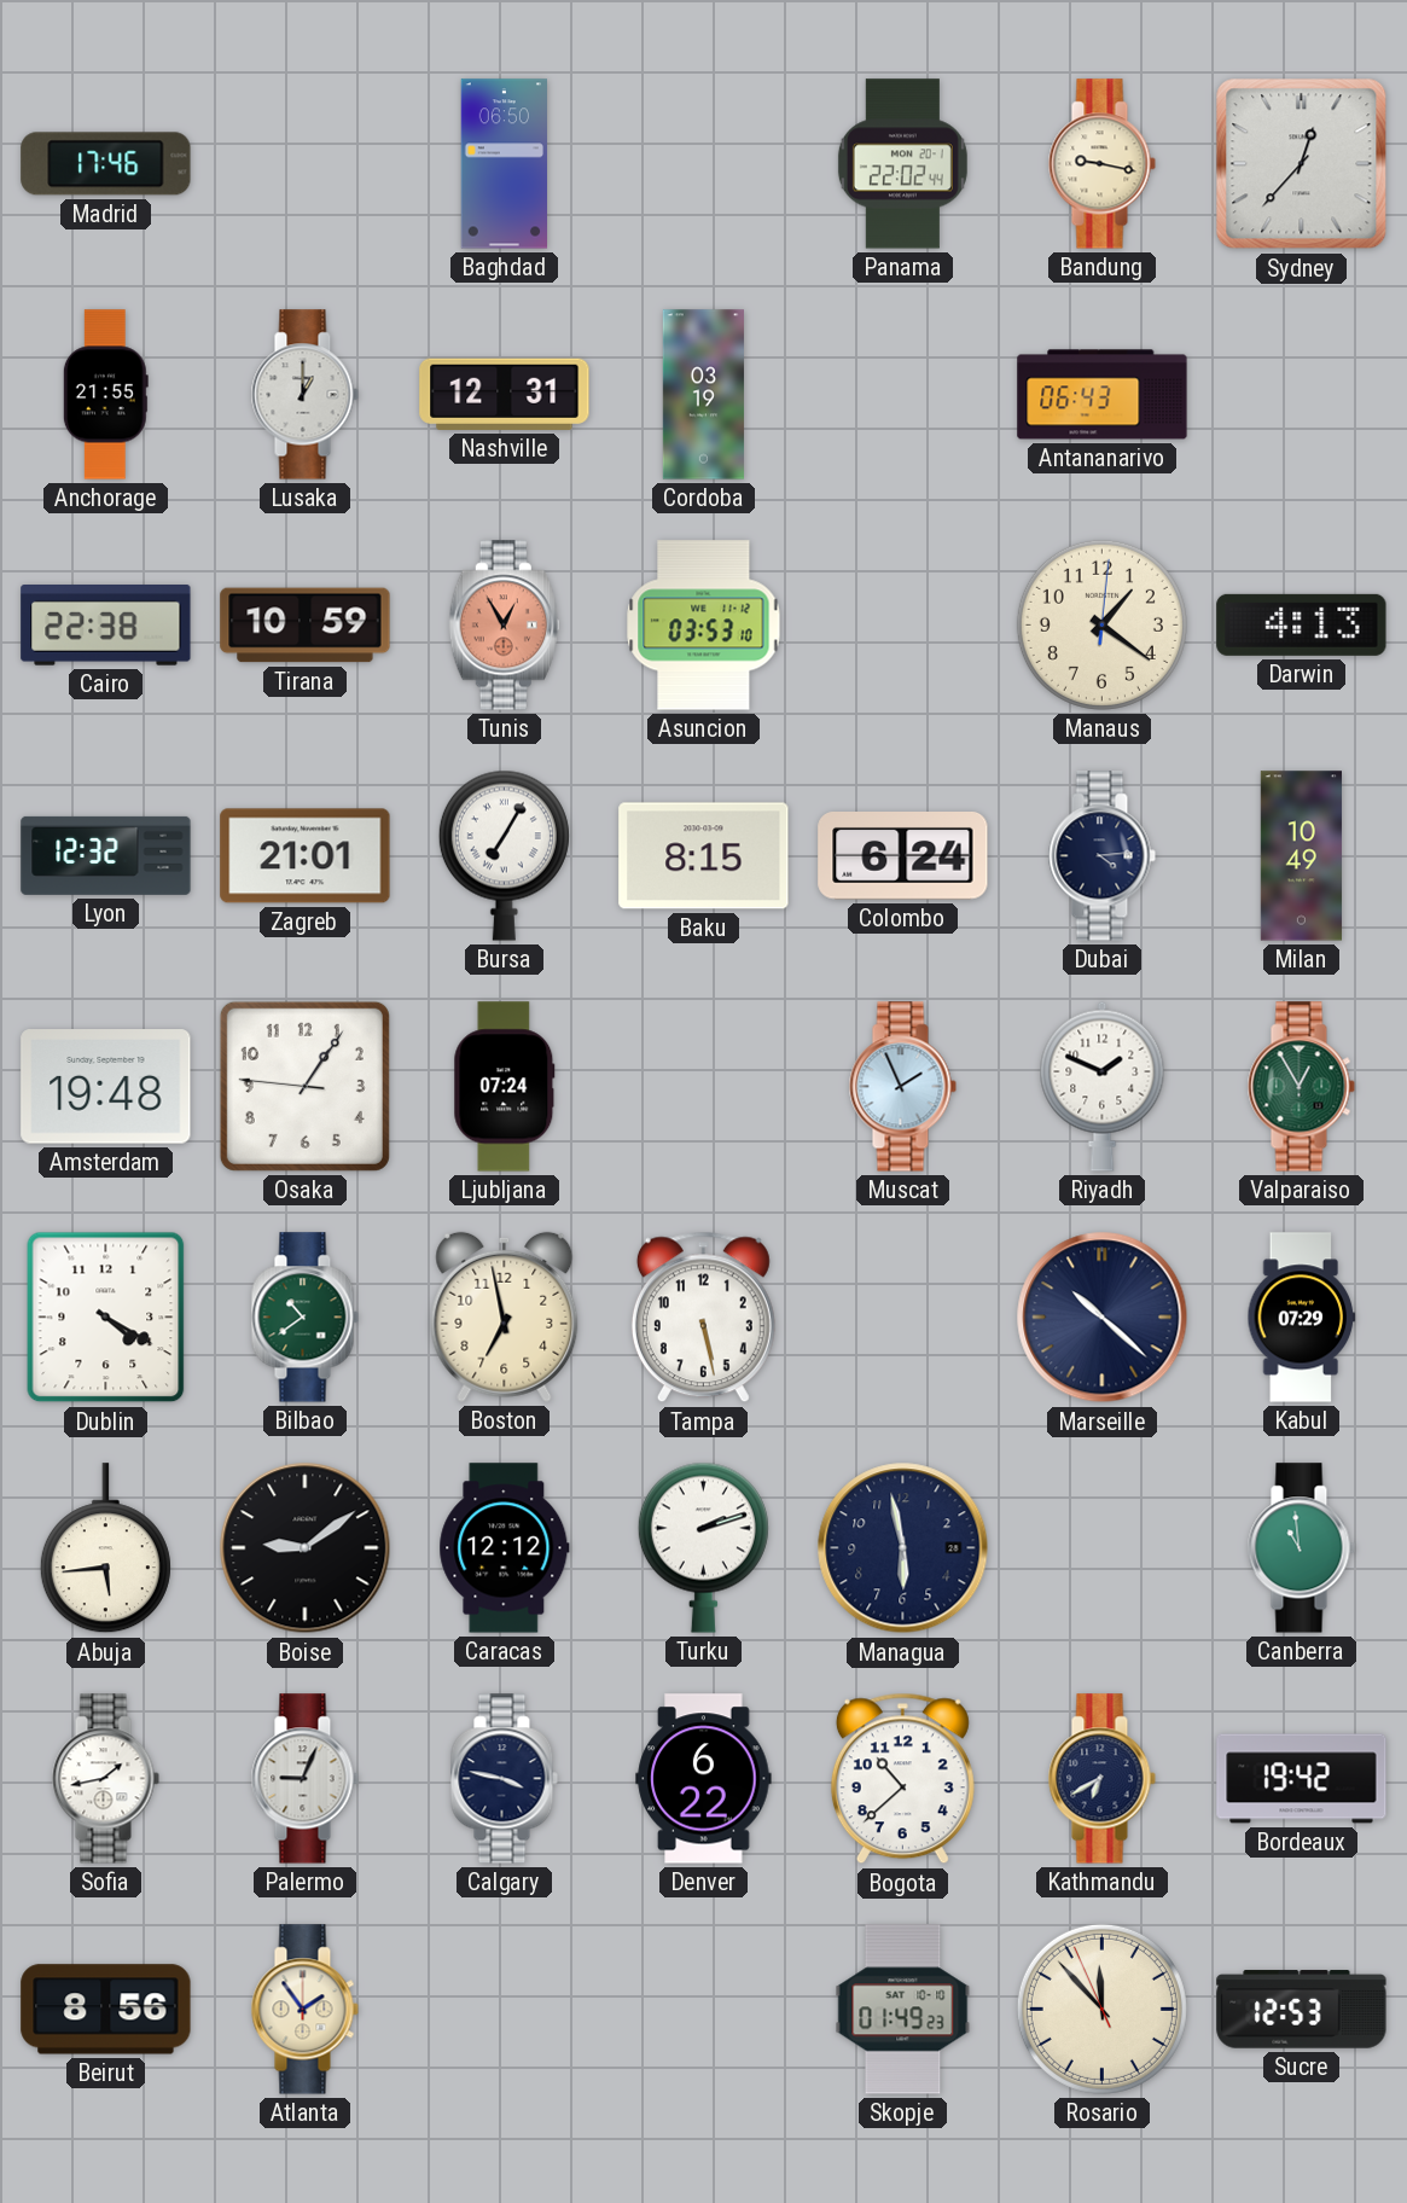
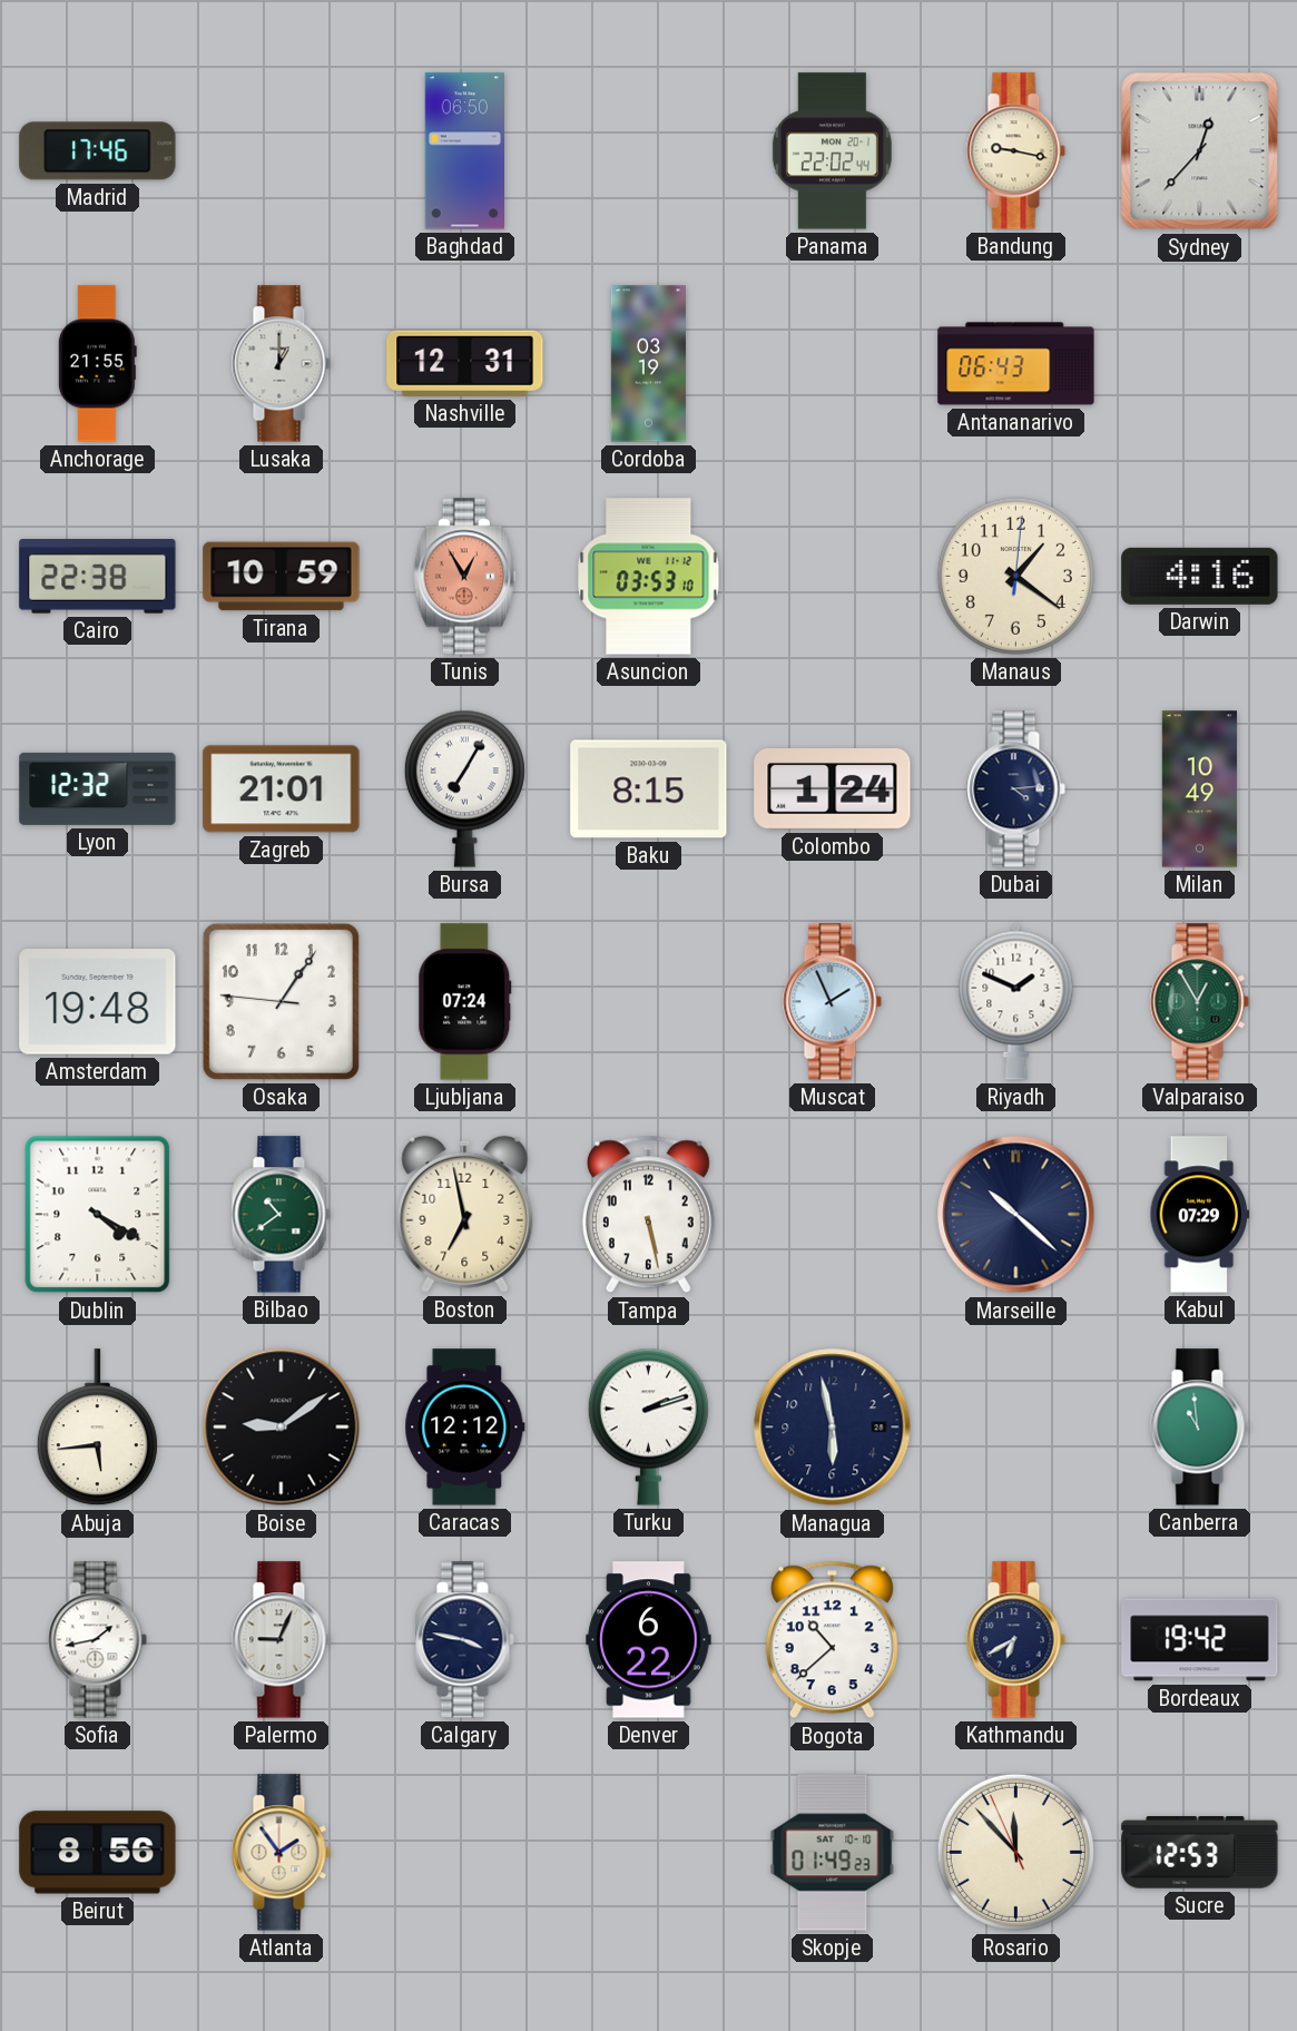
Darwin: 4:13 -> 4:16 (1200, 576)
Colombo: 6:24 -> 1:24 (833, 789)
